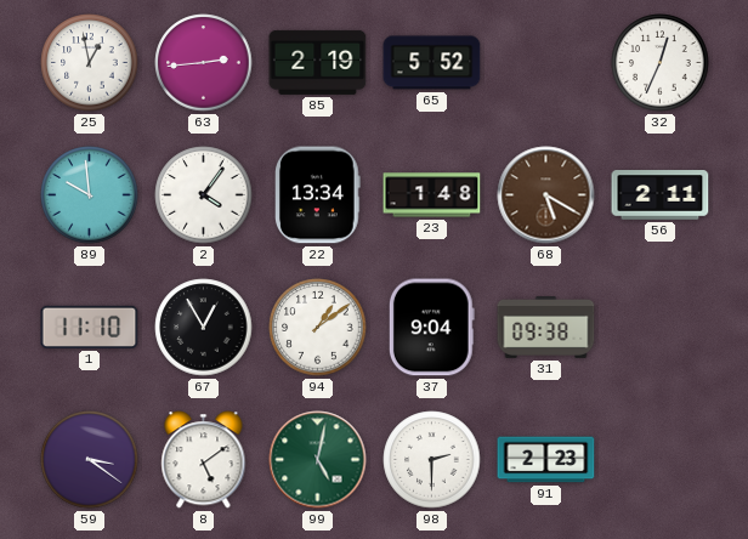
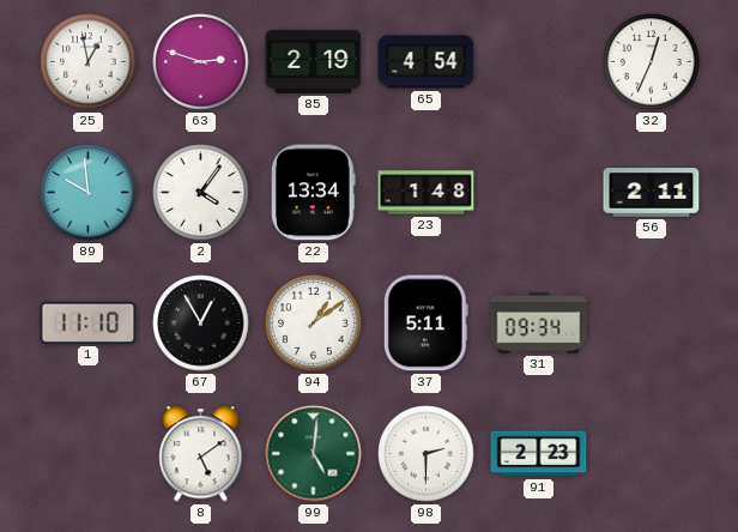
63: 2:44 -> 2:48 (201, 62)
65: 5:52 -> 4:54 (427, 62)
68: 5:20 -> none (546, 195)
37: 9:04 -> 5:11 (425, 324)
31: 09:38 -> 09:34 (539, 324)
59: 3:21 -> none (90, 460)
99: 5:02 -> 5:01 (314, 454)
